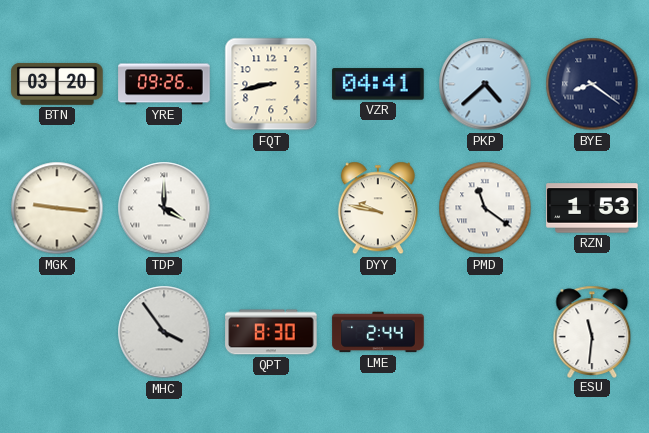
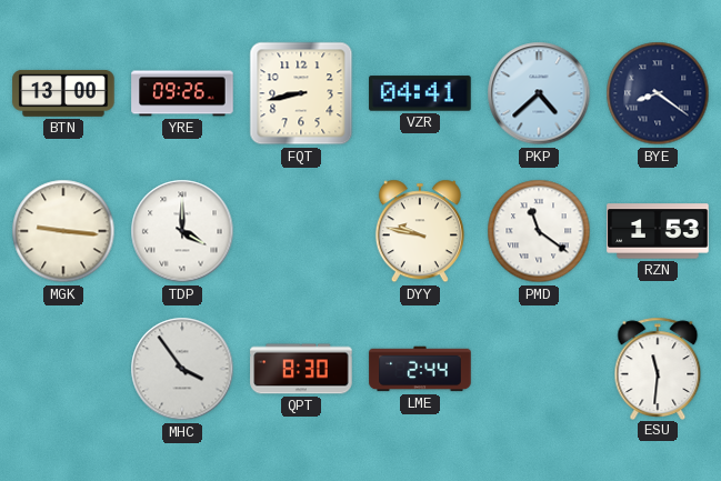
BTN: 03:20 -> 13:00 (63, 93)
